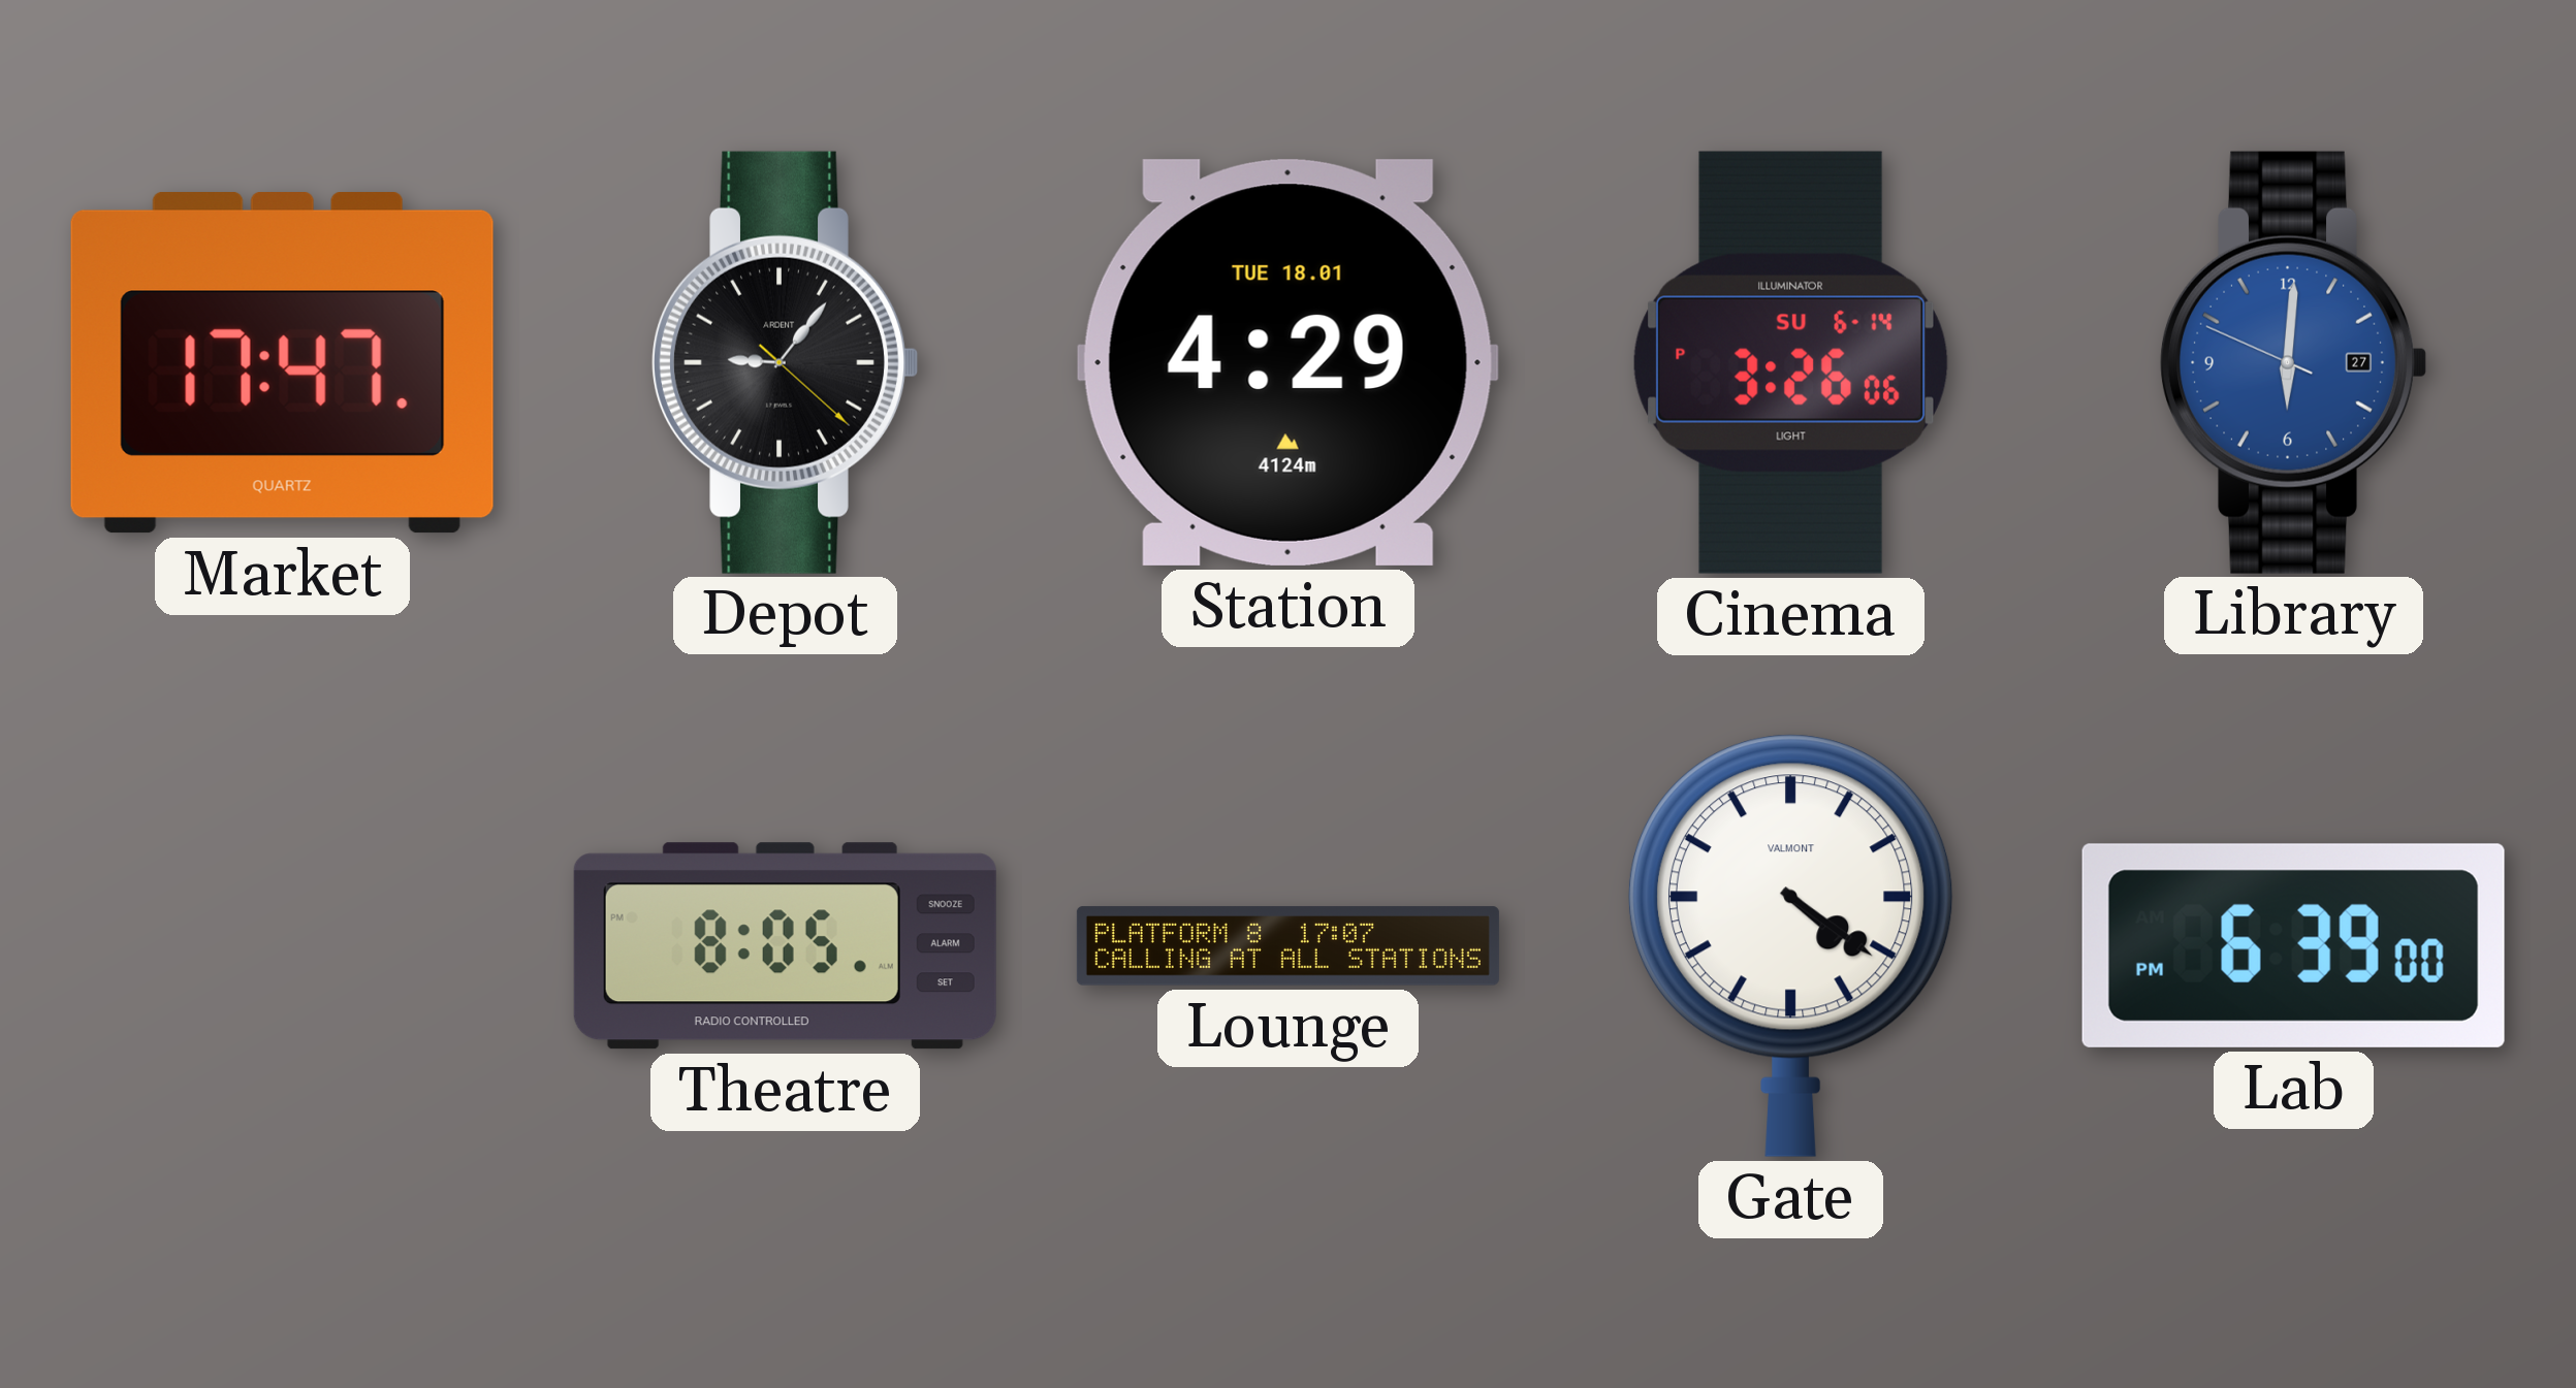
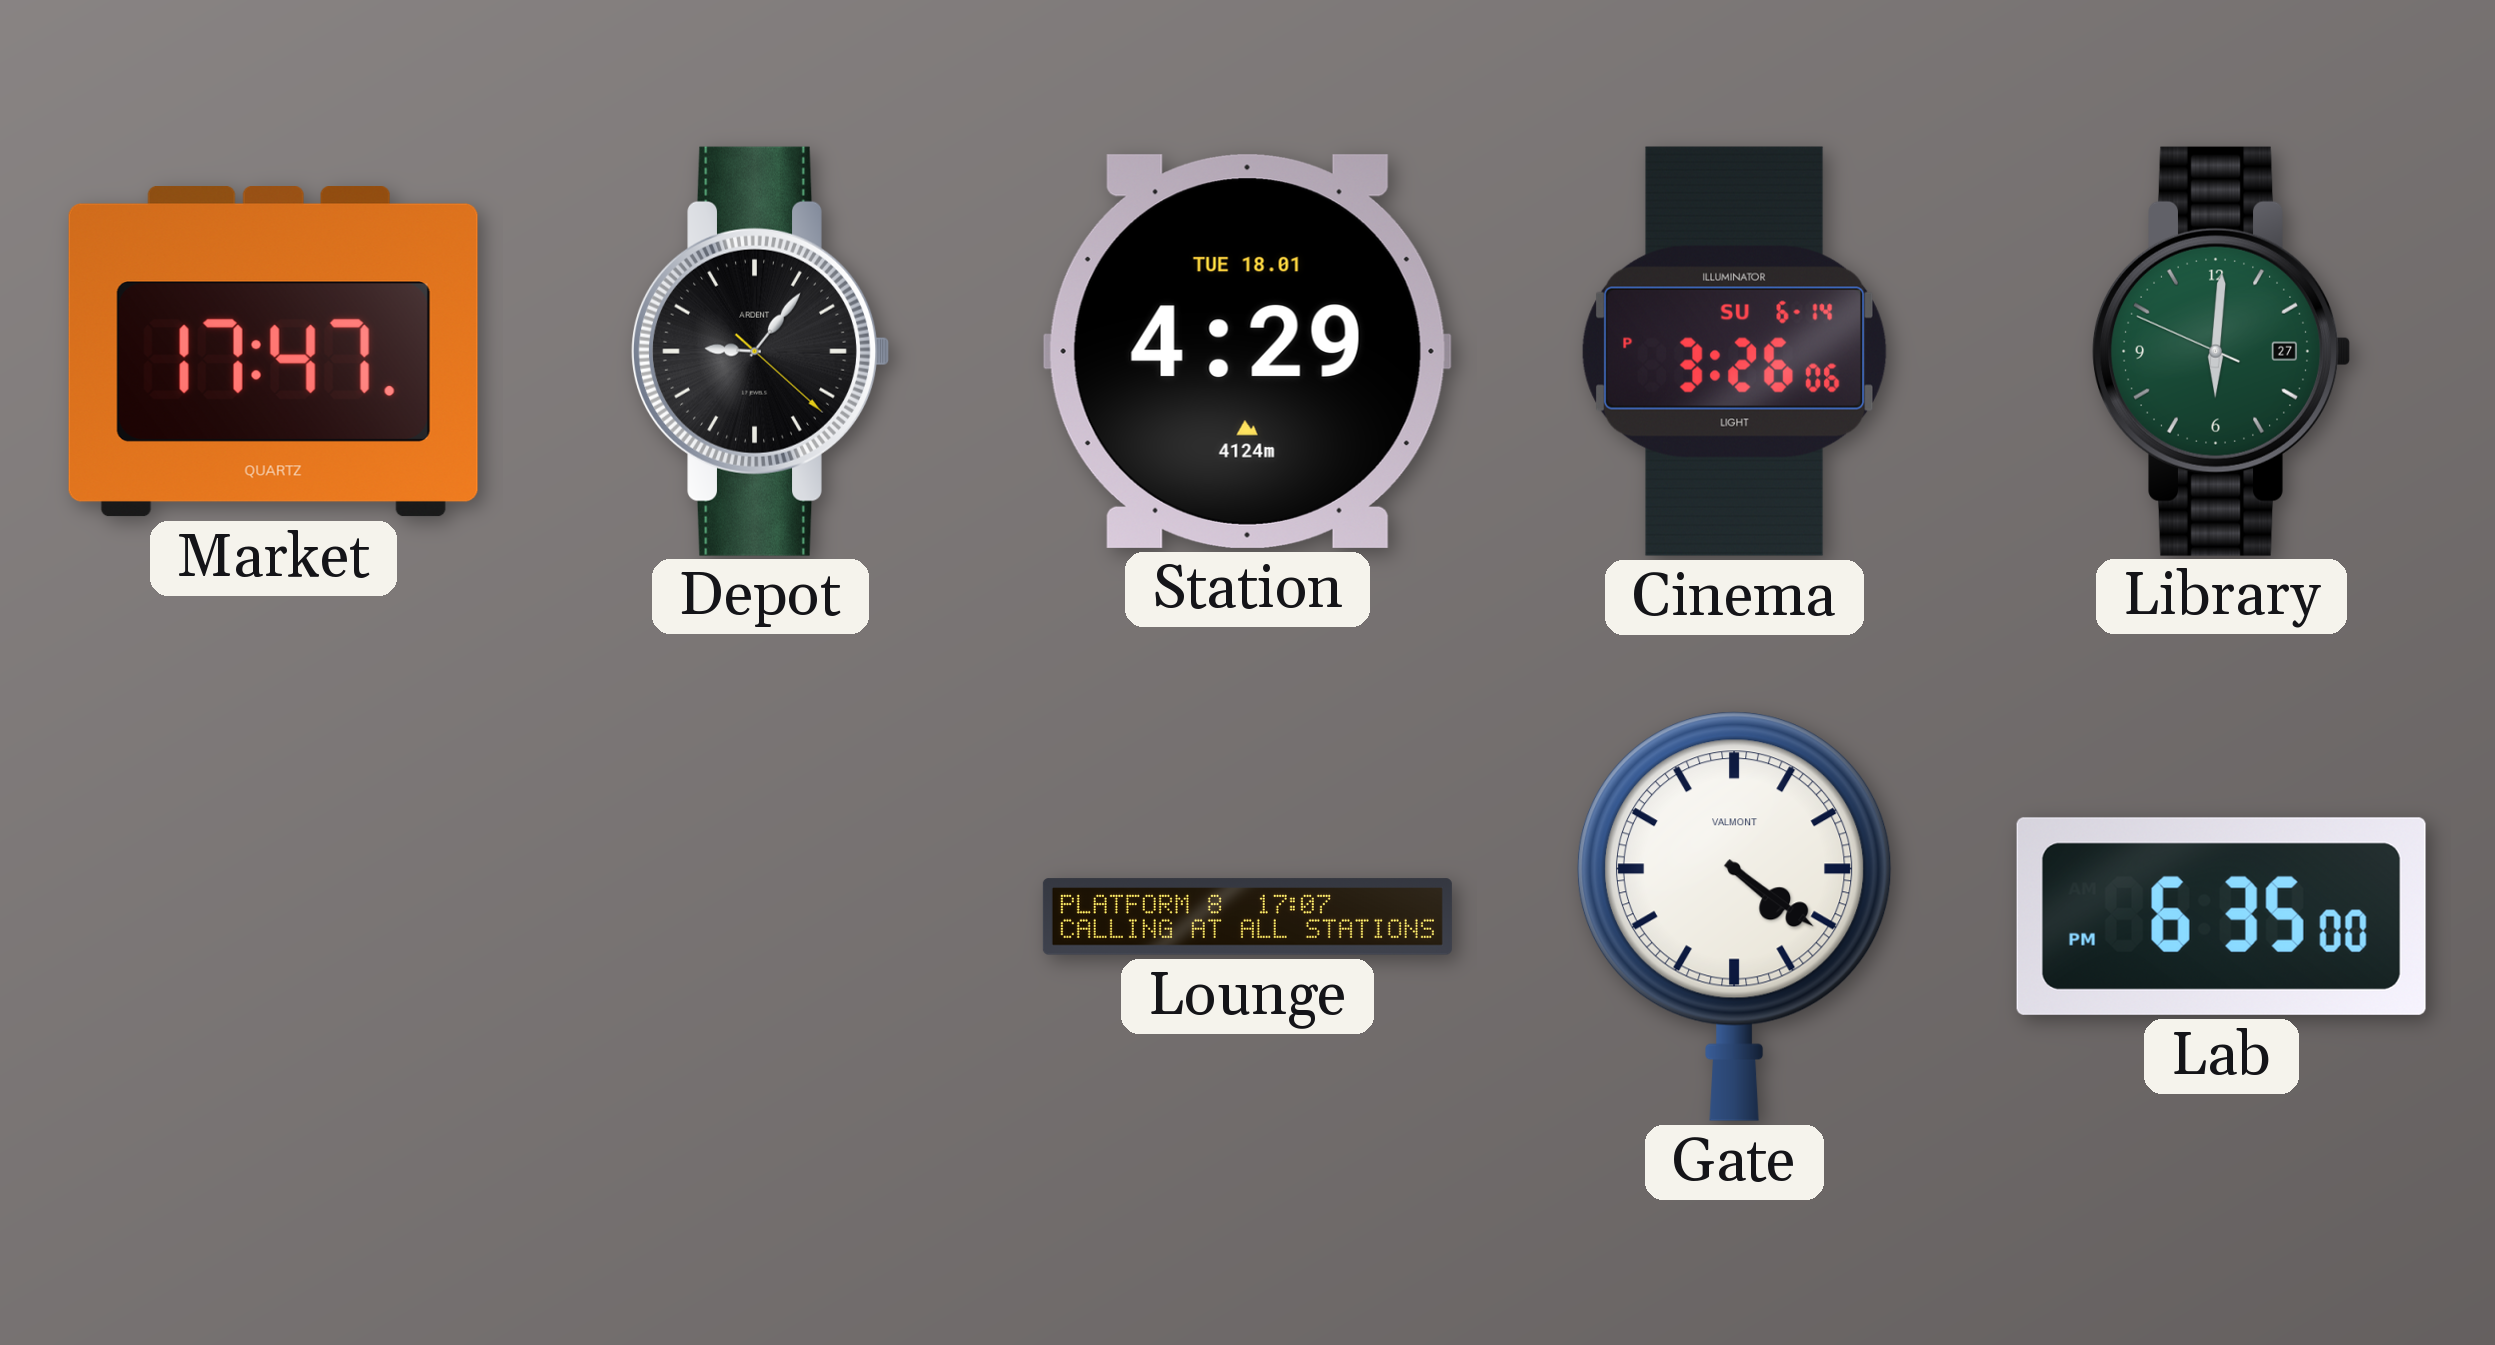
Library dial: blue -> green (2221, 351)
Theatre: 8:05 -> none (785, 946)
Lab: 6:39 -> 6:35 (2221, 916)
